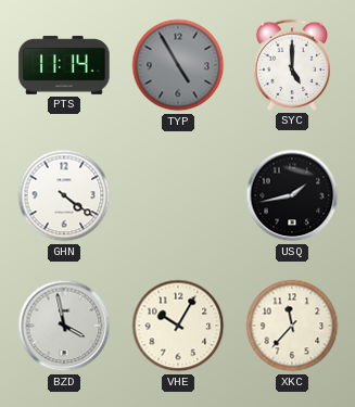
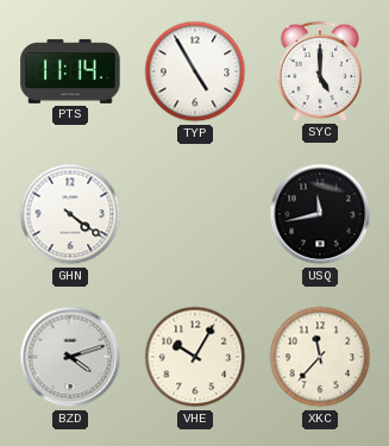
TYP dial: grey -> white (195, 71)
USQ: 1:43 -> 11:43 (320, 214)
BZD: 3:58 -> 4:12 (70, 357)
